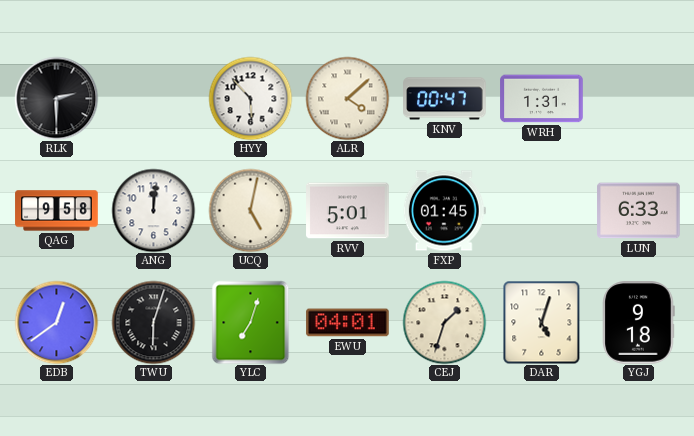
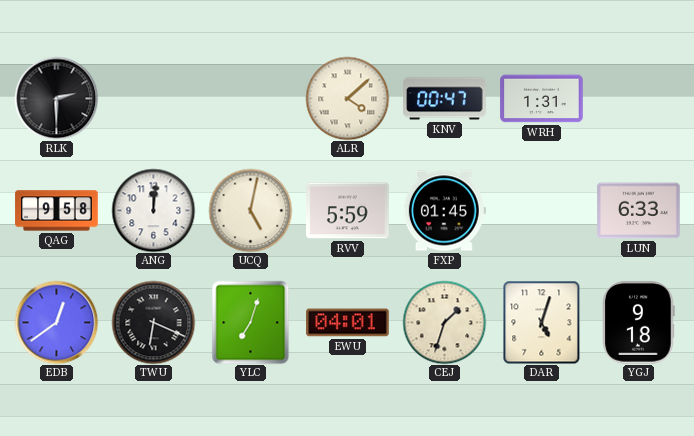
HYY: 5:53 -> none (250, 98)
RVV: 5:01 -> 5:59 (348, 211)
TWU: 6:03 -> 6:19 (153, 322)
